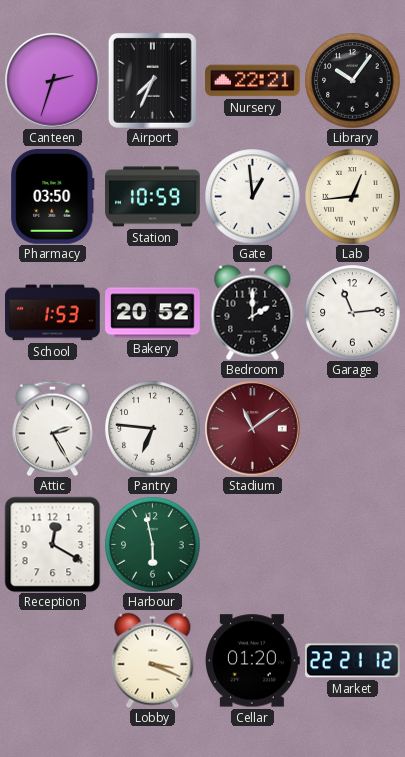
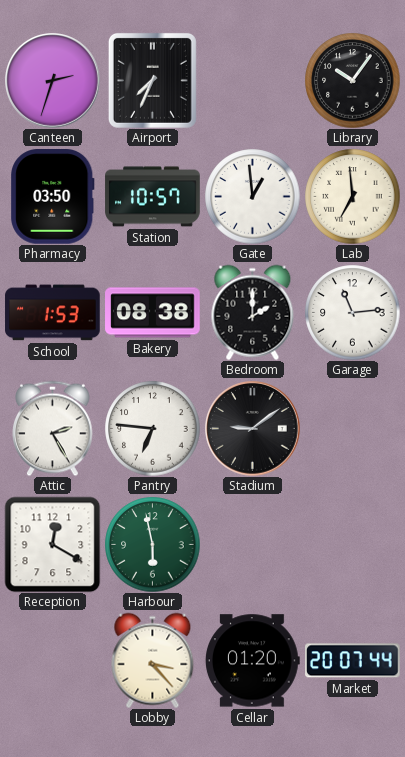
Nursery: 22:21 -> none (253, 81)
Station: 10:59 -> 10:57 (153, 197)
Lab: 12:44 -> 6:59 (352, 196)
Bakery: 20:52 -> 08:38 (153, 313)
Stadium: 11:09 -> 9:09 (253, 429)
Stadium dial: burgundy -> black (253, 429)
Lobby: 3:19 -> 3:23 (153, 660)
Market: 22:21 -> 20:07 (353, 661)
